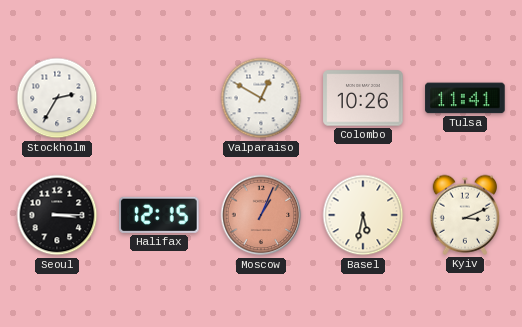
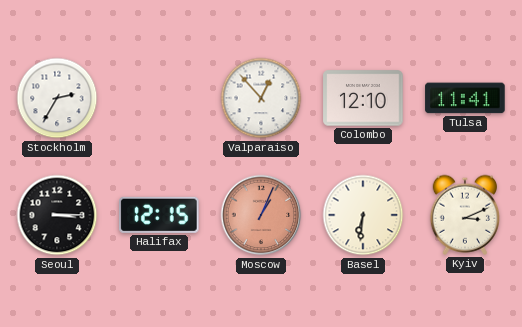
Valparaiso: 12:50 -> 12:53 (261, 98)
Colombo: 10:26 -> 12:10 (363, 98)
Basel: 5:32 -> 6:31 (363, 215)
